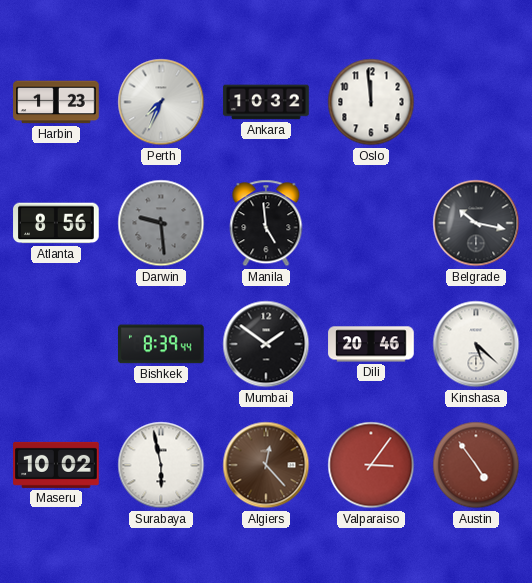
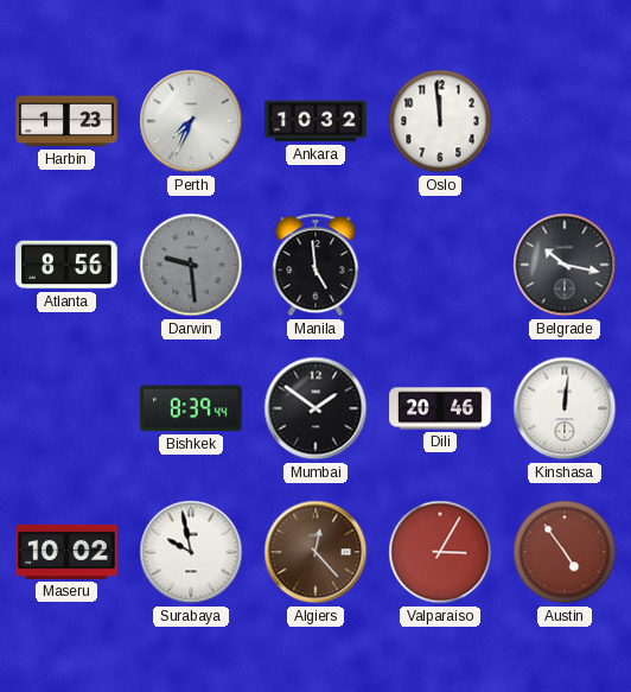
Kinshasa: 5:22 -> 12:01 (565, 408)
Surabaya: 5:58 -> 9:58 (191, 552)
Valparaiso: 3:06 -> 3:05 (440, 552)
